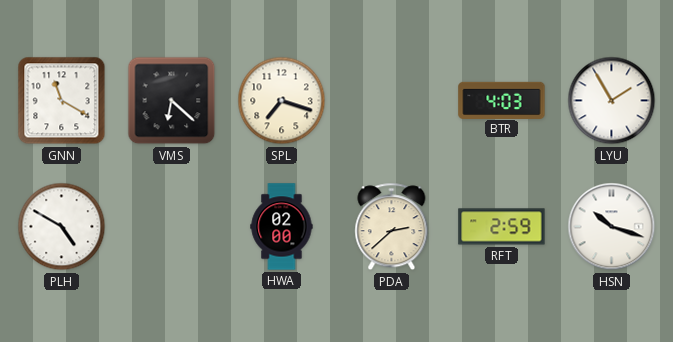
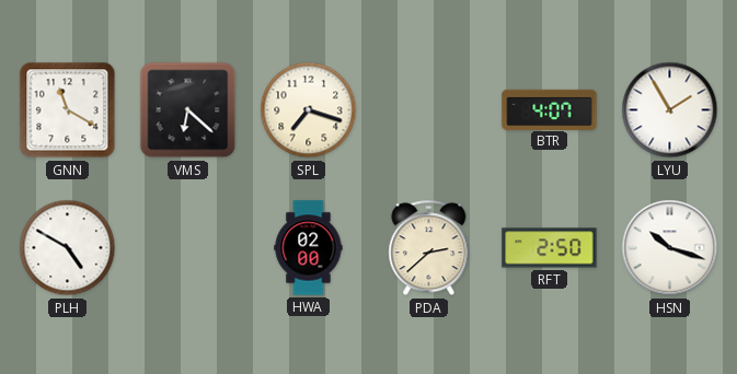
BTR: 4:03 -> 4:07 (550, 109)
RFT: 2:59 -> 2:50 (550, 248)
